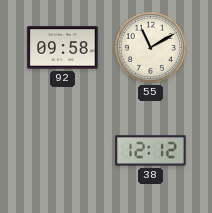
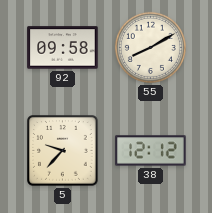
55: 11:10 -> 8:10 (150, 47)
5: none -> 9:37 (63, 151)
